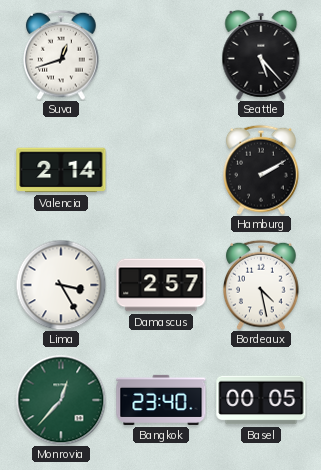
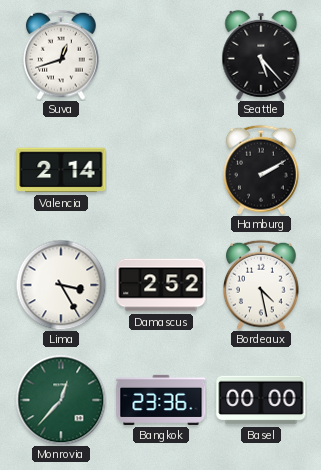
Damascus: 2:57 -> 2:52 (161, 285)
Bangkok: 23:40 -> 23:36 (161, 400)
Basel: 00:05 -> 00:00 (261, 400)
